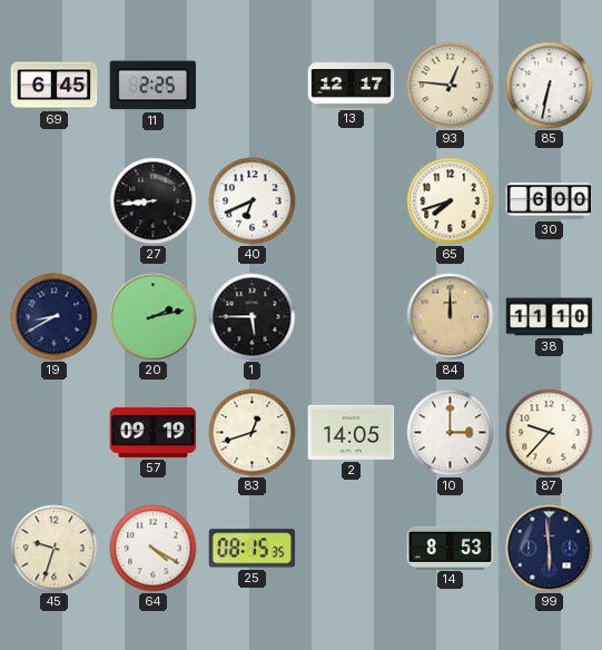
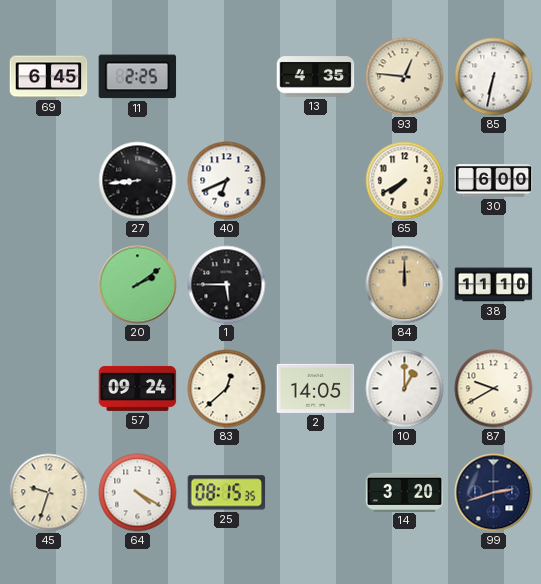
13: 12:17 -> 4:35 (316, 77)
65: 7:42 -> 7:40 (405, 181)
19: 8:40 -> none (55, 317)
20: 2:13 -> 2:09 (138, 285)
57: 09:19 -> 09:24 (138, 388)
83: 12:42 -> 12:38 (227, 389)
10: 3:00 -> 1:00 (405, 389)
87: 9:37 -> 9:40 (494, 389)
14: 8:53 -> 3:20 (405, 492)
99: 5:59 -> 2:42 (494, 493)
